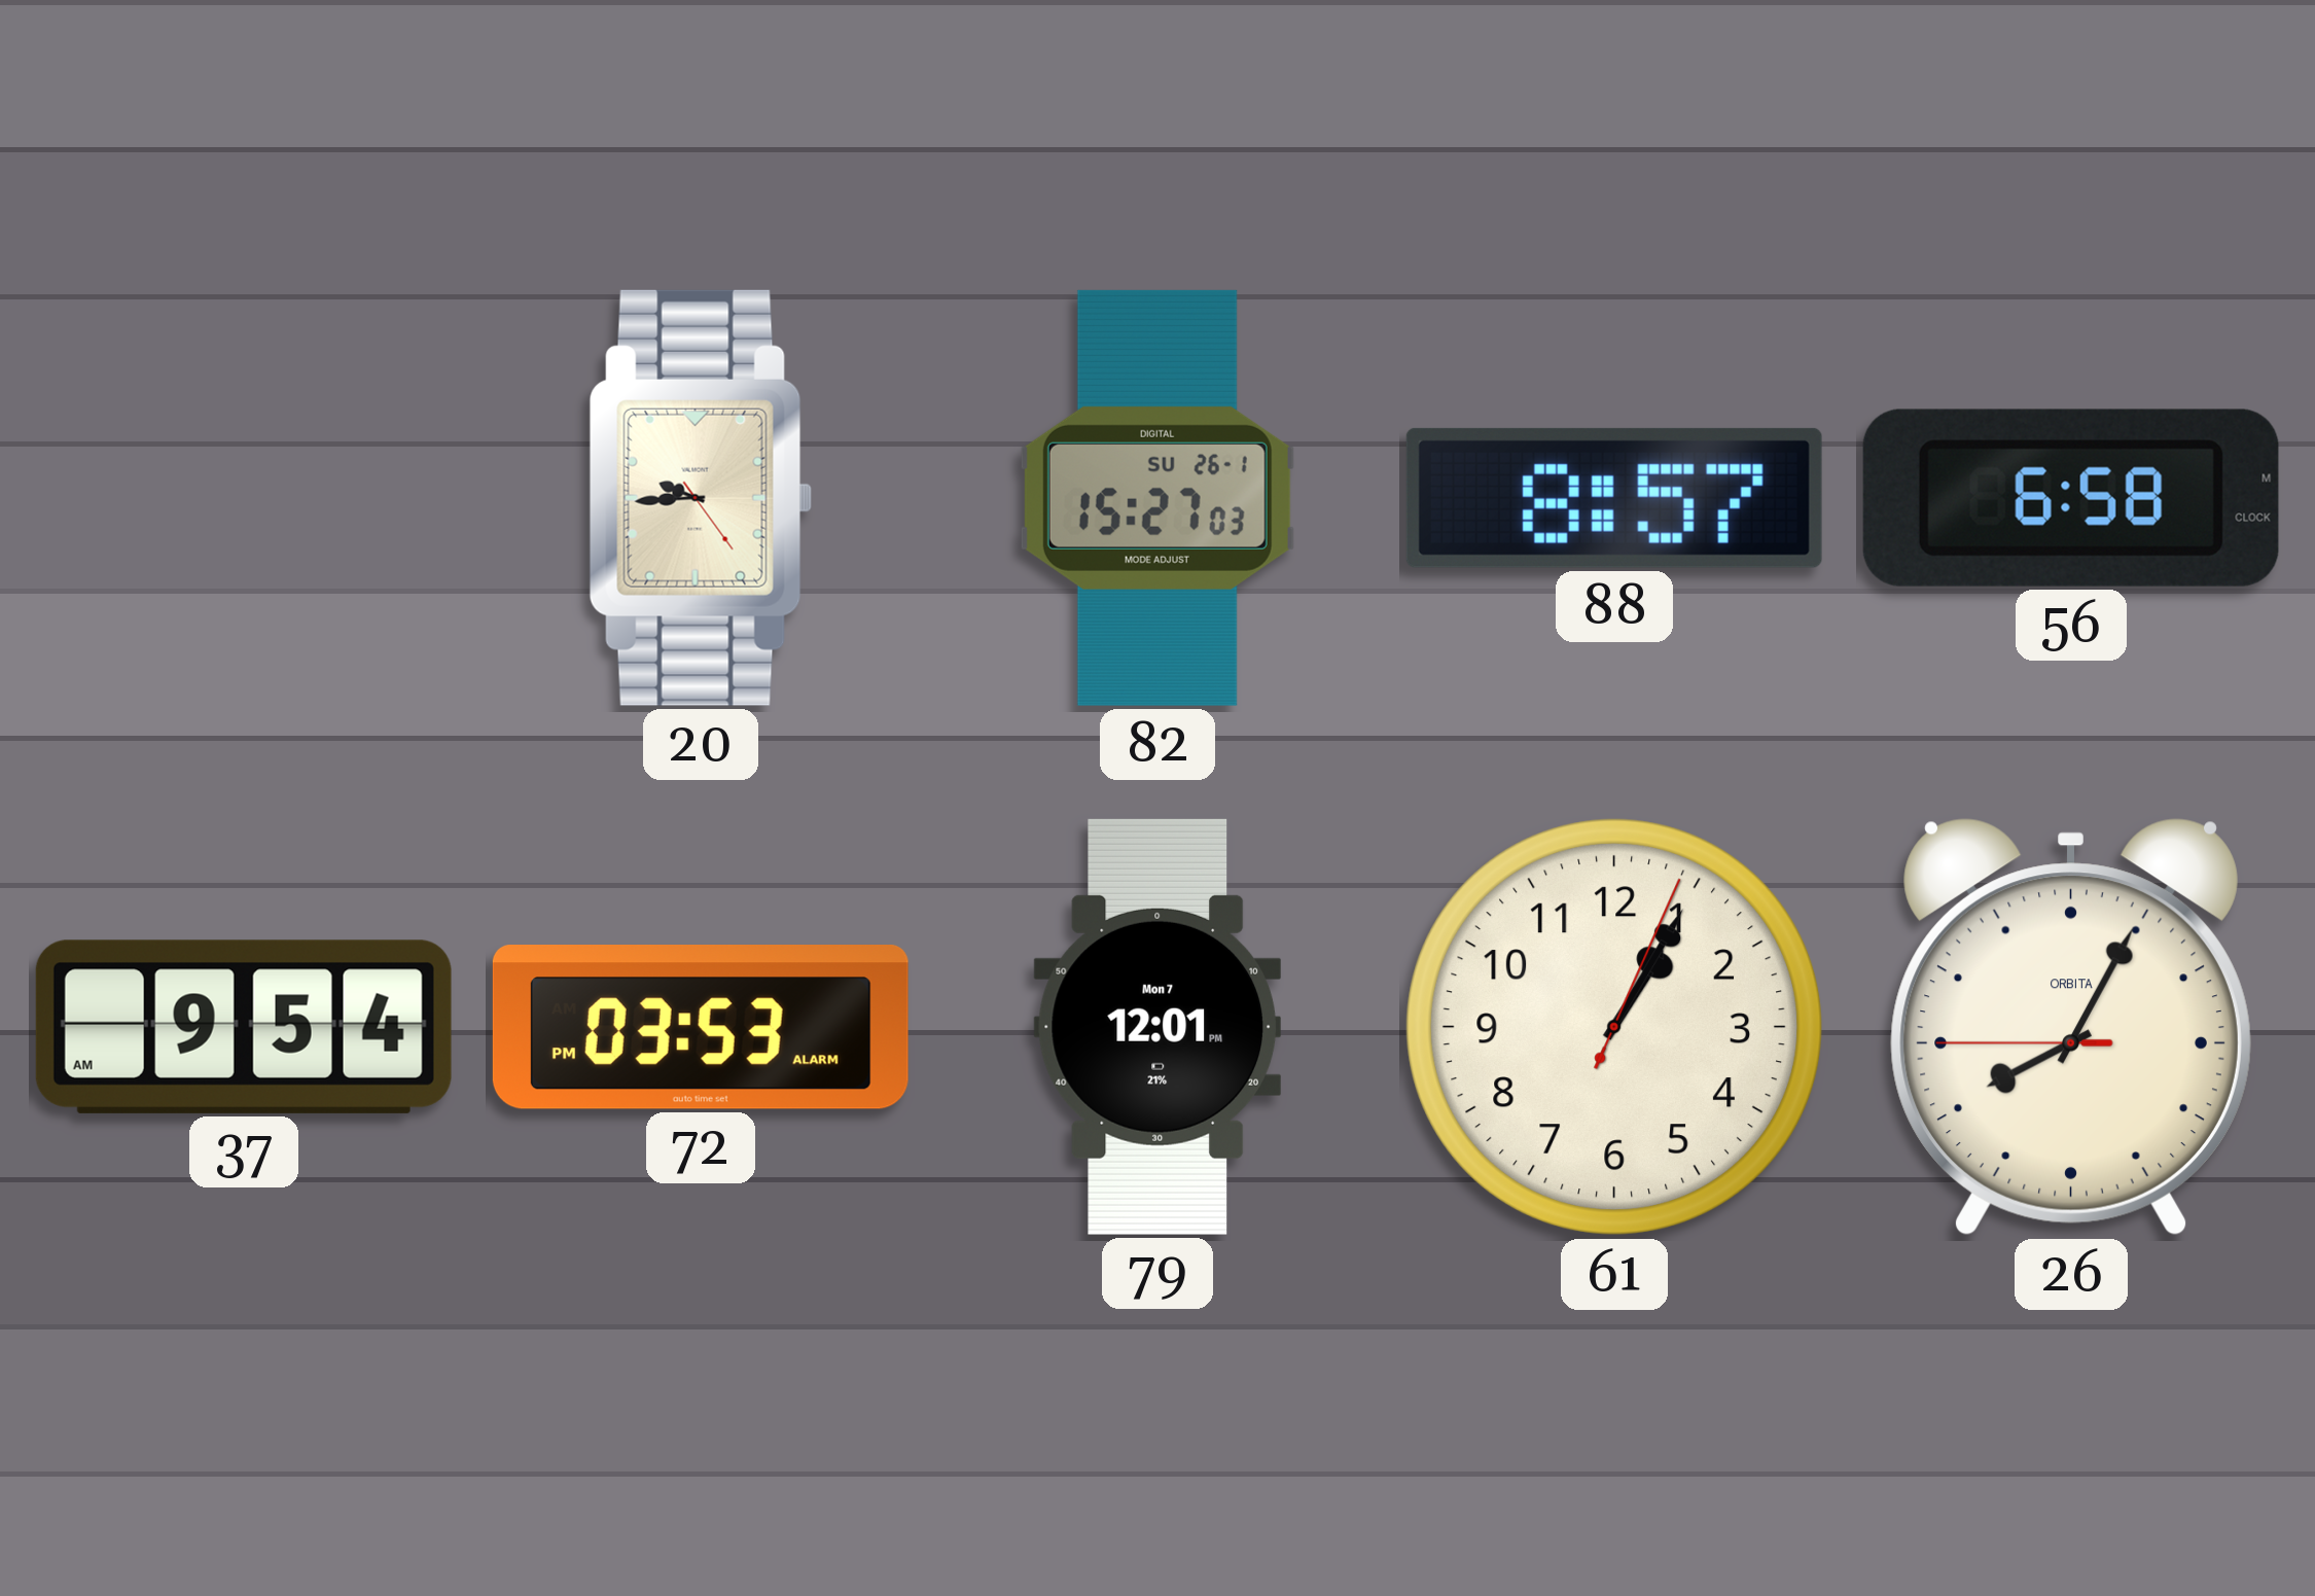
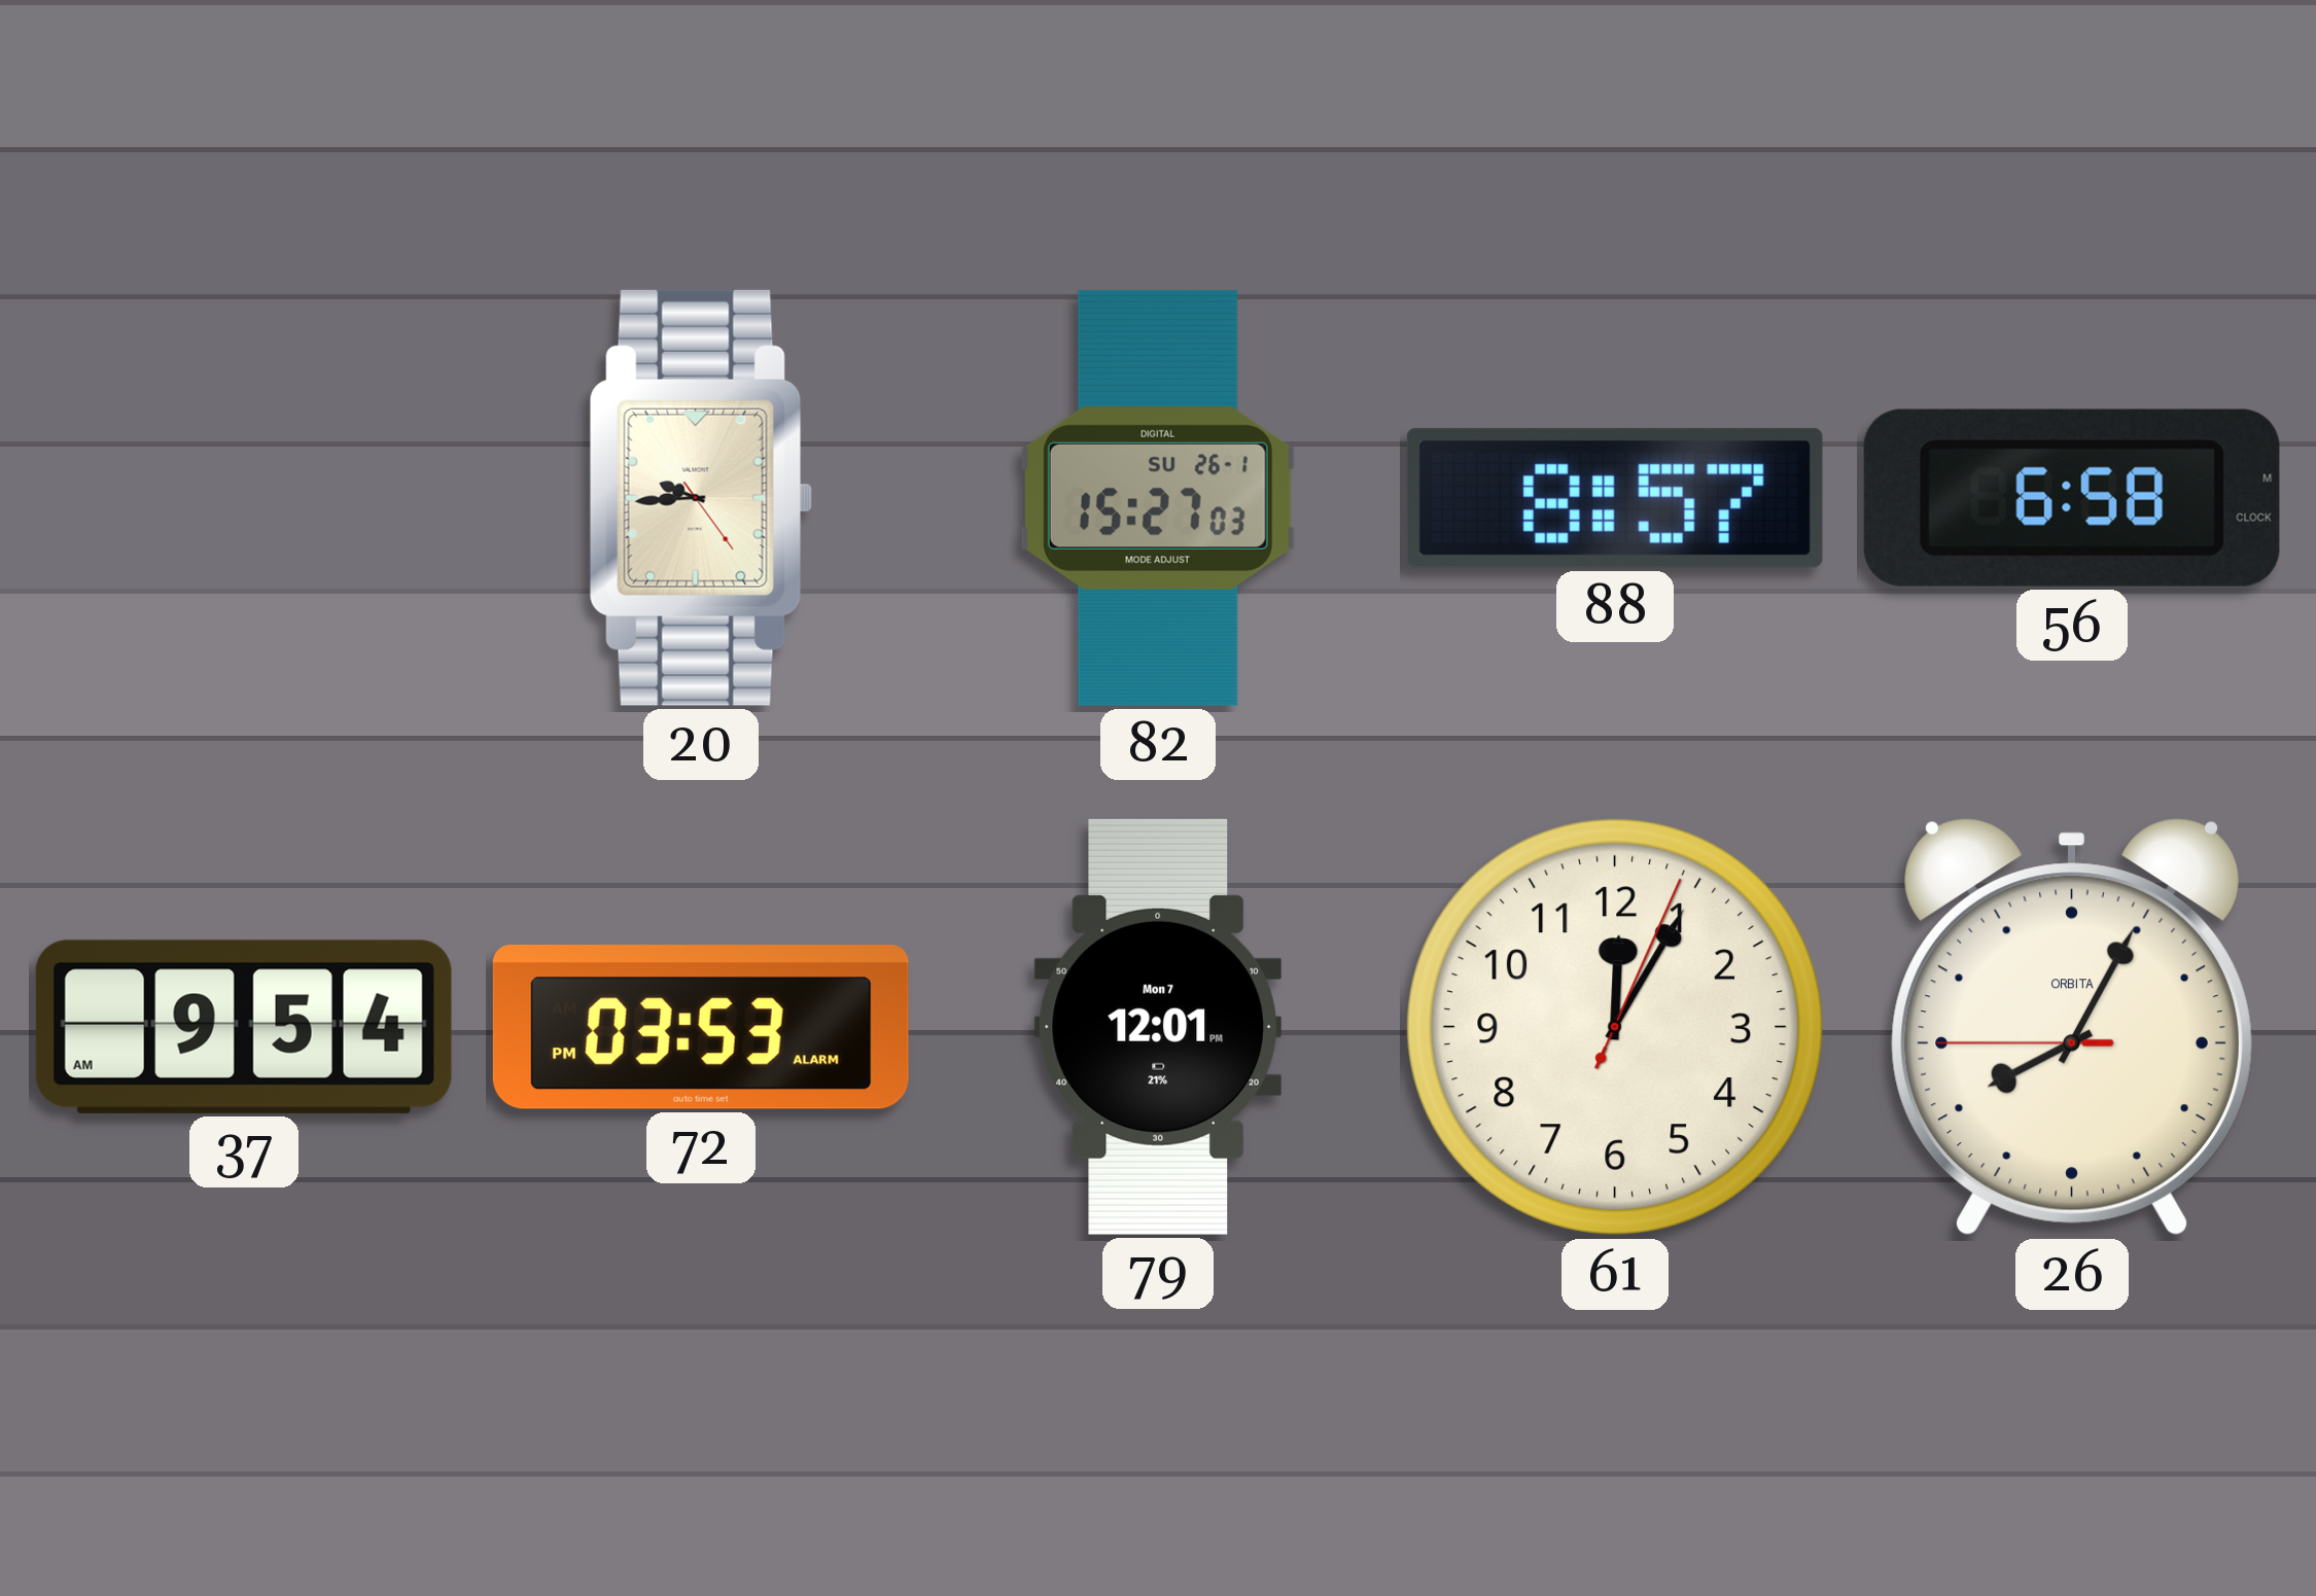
61: 1:05 -> 12:05 (1615, 1027)
